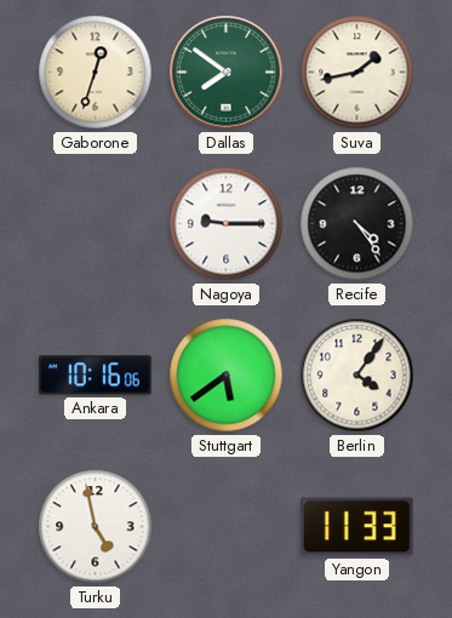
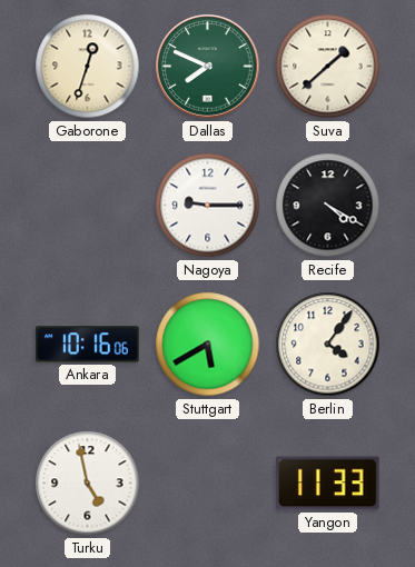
Dallas: 7:51 -> 7:49 (208, 67)
Suva: 1:43 -> 1:38 (328, 67)
Recife: 4:24 -> 4:20 (328, 206)
Stuttgart: 5:39 -> 5:40 (208, 345)
